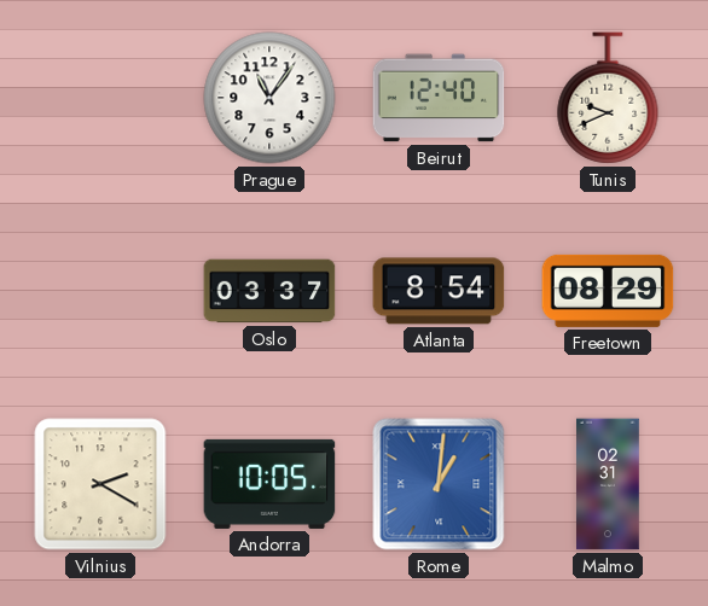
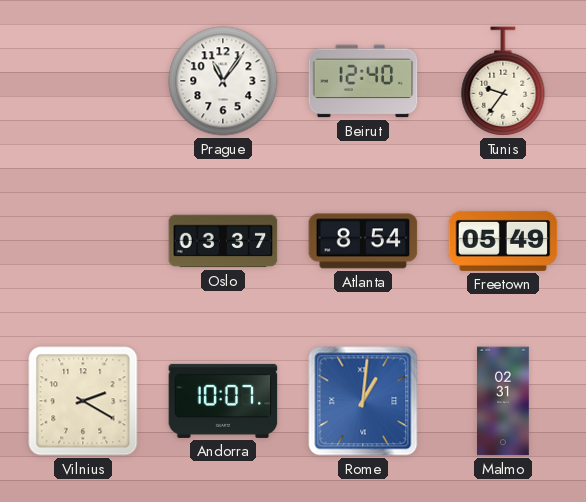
Tunis: 9:41 -> 9:36 (503, 81)
Freetown: 08:29 -> 05:49 (503, 241)
Andorra: 10:05 -> 10:07 (223, 401)
